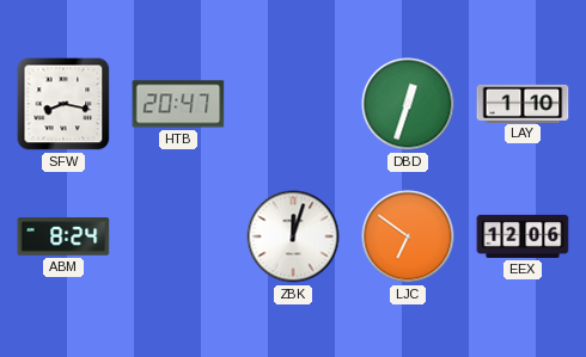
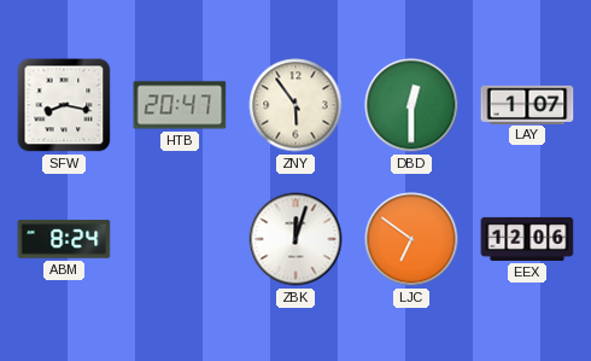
ZNY: none -> 5:54 (295, 105)
DBD: 12:33 -> 12:30 (411, 105)
LAY: 1:10 -> 1:07 (527, 104)
